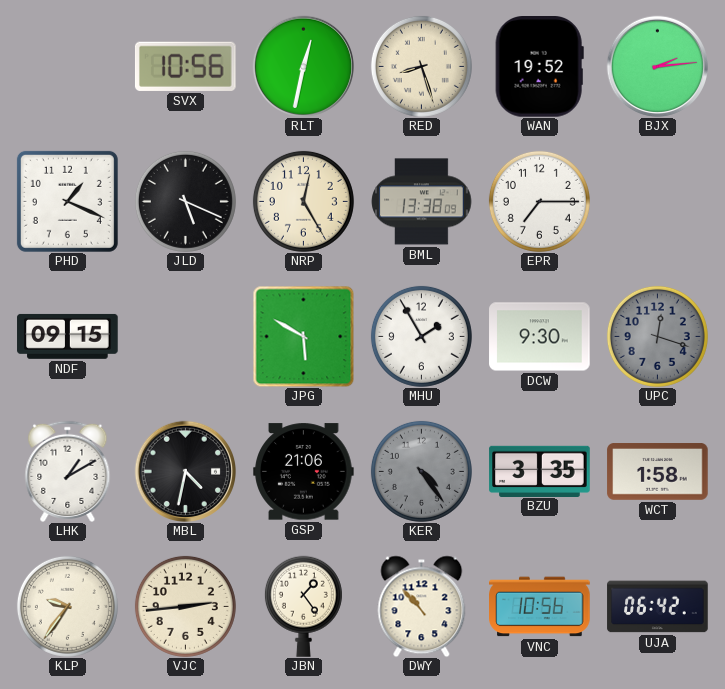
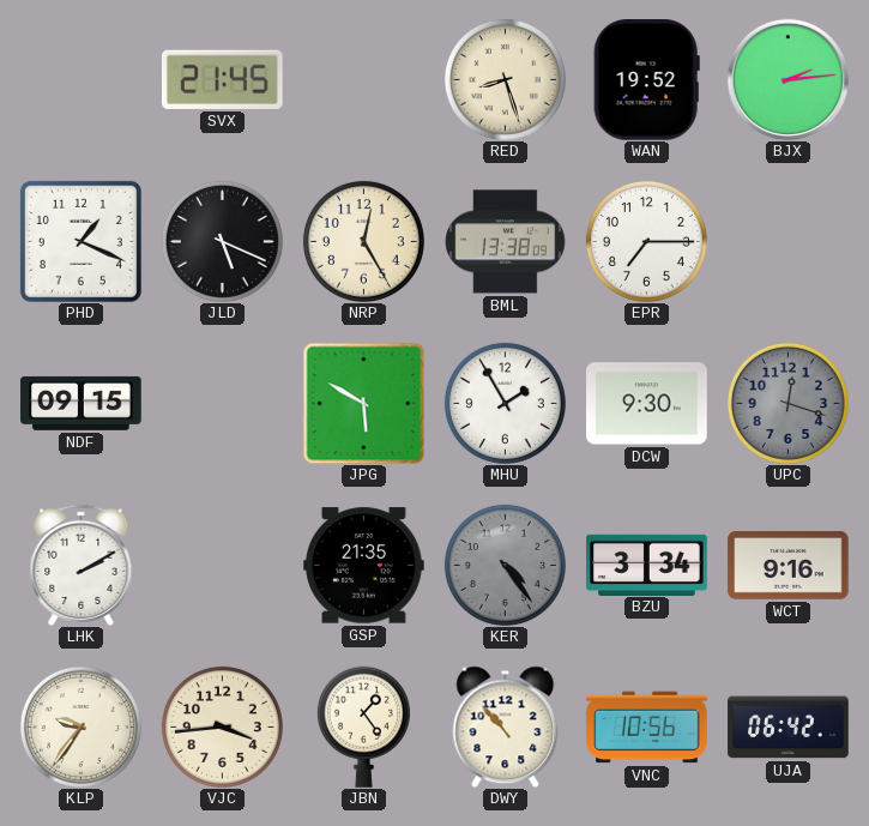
SVX: 10:56 -> 21:45 (222, 79)
RLT: 12:32 -> none (303, 66)
LHK: 1:10 -> 2:10 (82, 565)
MBL: 4:32 -> none (185, 471)
GSP: 21:06 -> 21:35 (364, 566)
BZU: 3:35 -> 3:34 (647, 565)
WCT: 1:58 -> 9:16 (789, 566)
VJC: 2:44 -> 3:44 (222, 726)
